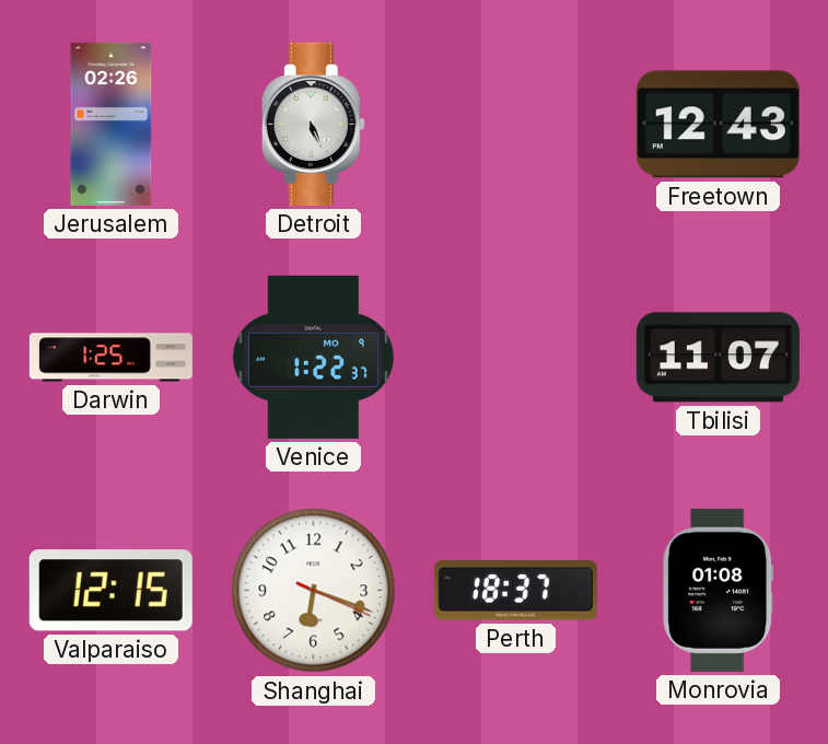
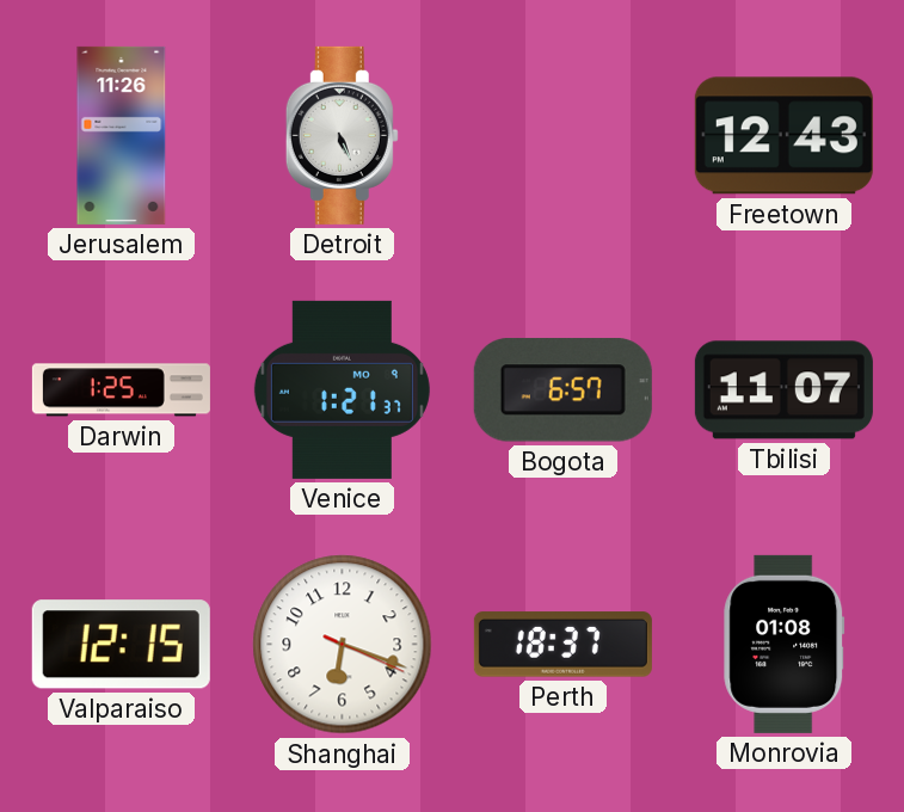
Jerusalem: 02:26 -> 11:26 (122, 135)
Venice: 1:22 -> 1:21 (342, 389)
Bogota: none -> 6:57 (562, 390)
